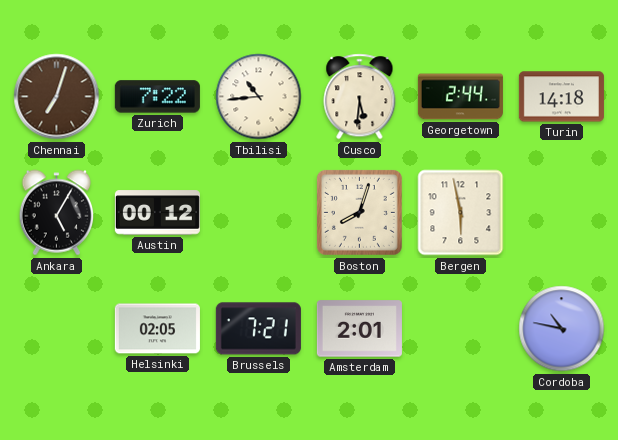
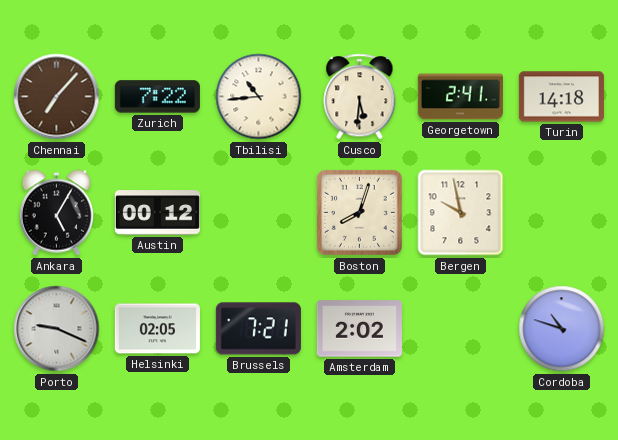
Chennai: 7:03 -> 7:07 (57, 97)
Georgetown: 2:44 -> 2:41 (460, 97)
Bergen: 5:58 -> 9:58 (461, 213)
Porto: none -> 9:19 (57, 329)
Amsterdam: 2:01 -> 2:02 (359, 329)
Cordoba: 10:47 -> 10:48 (562, 329)
